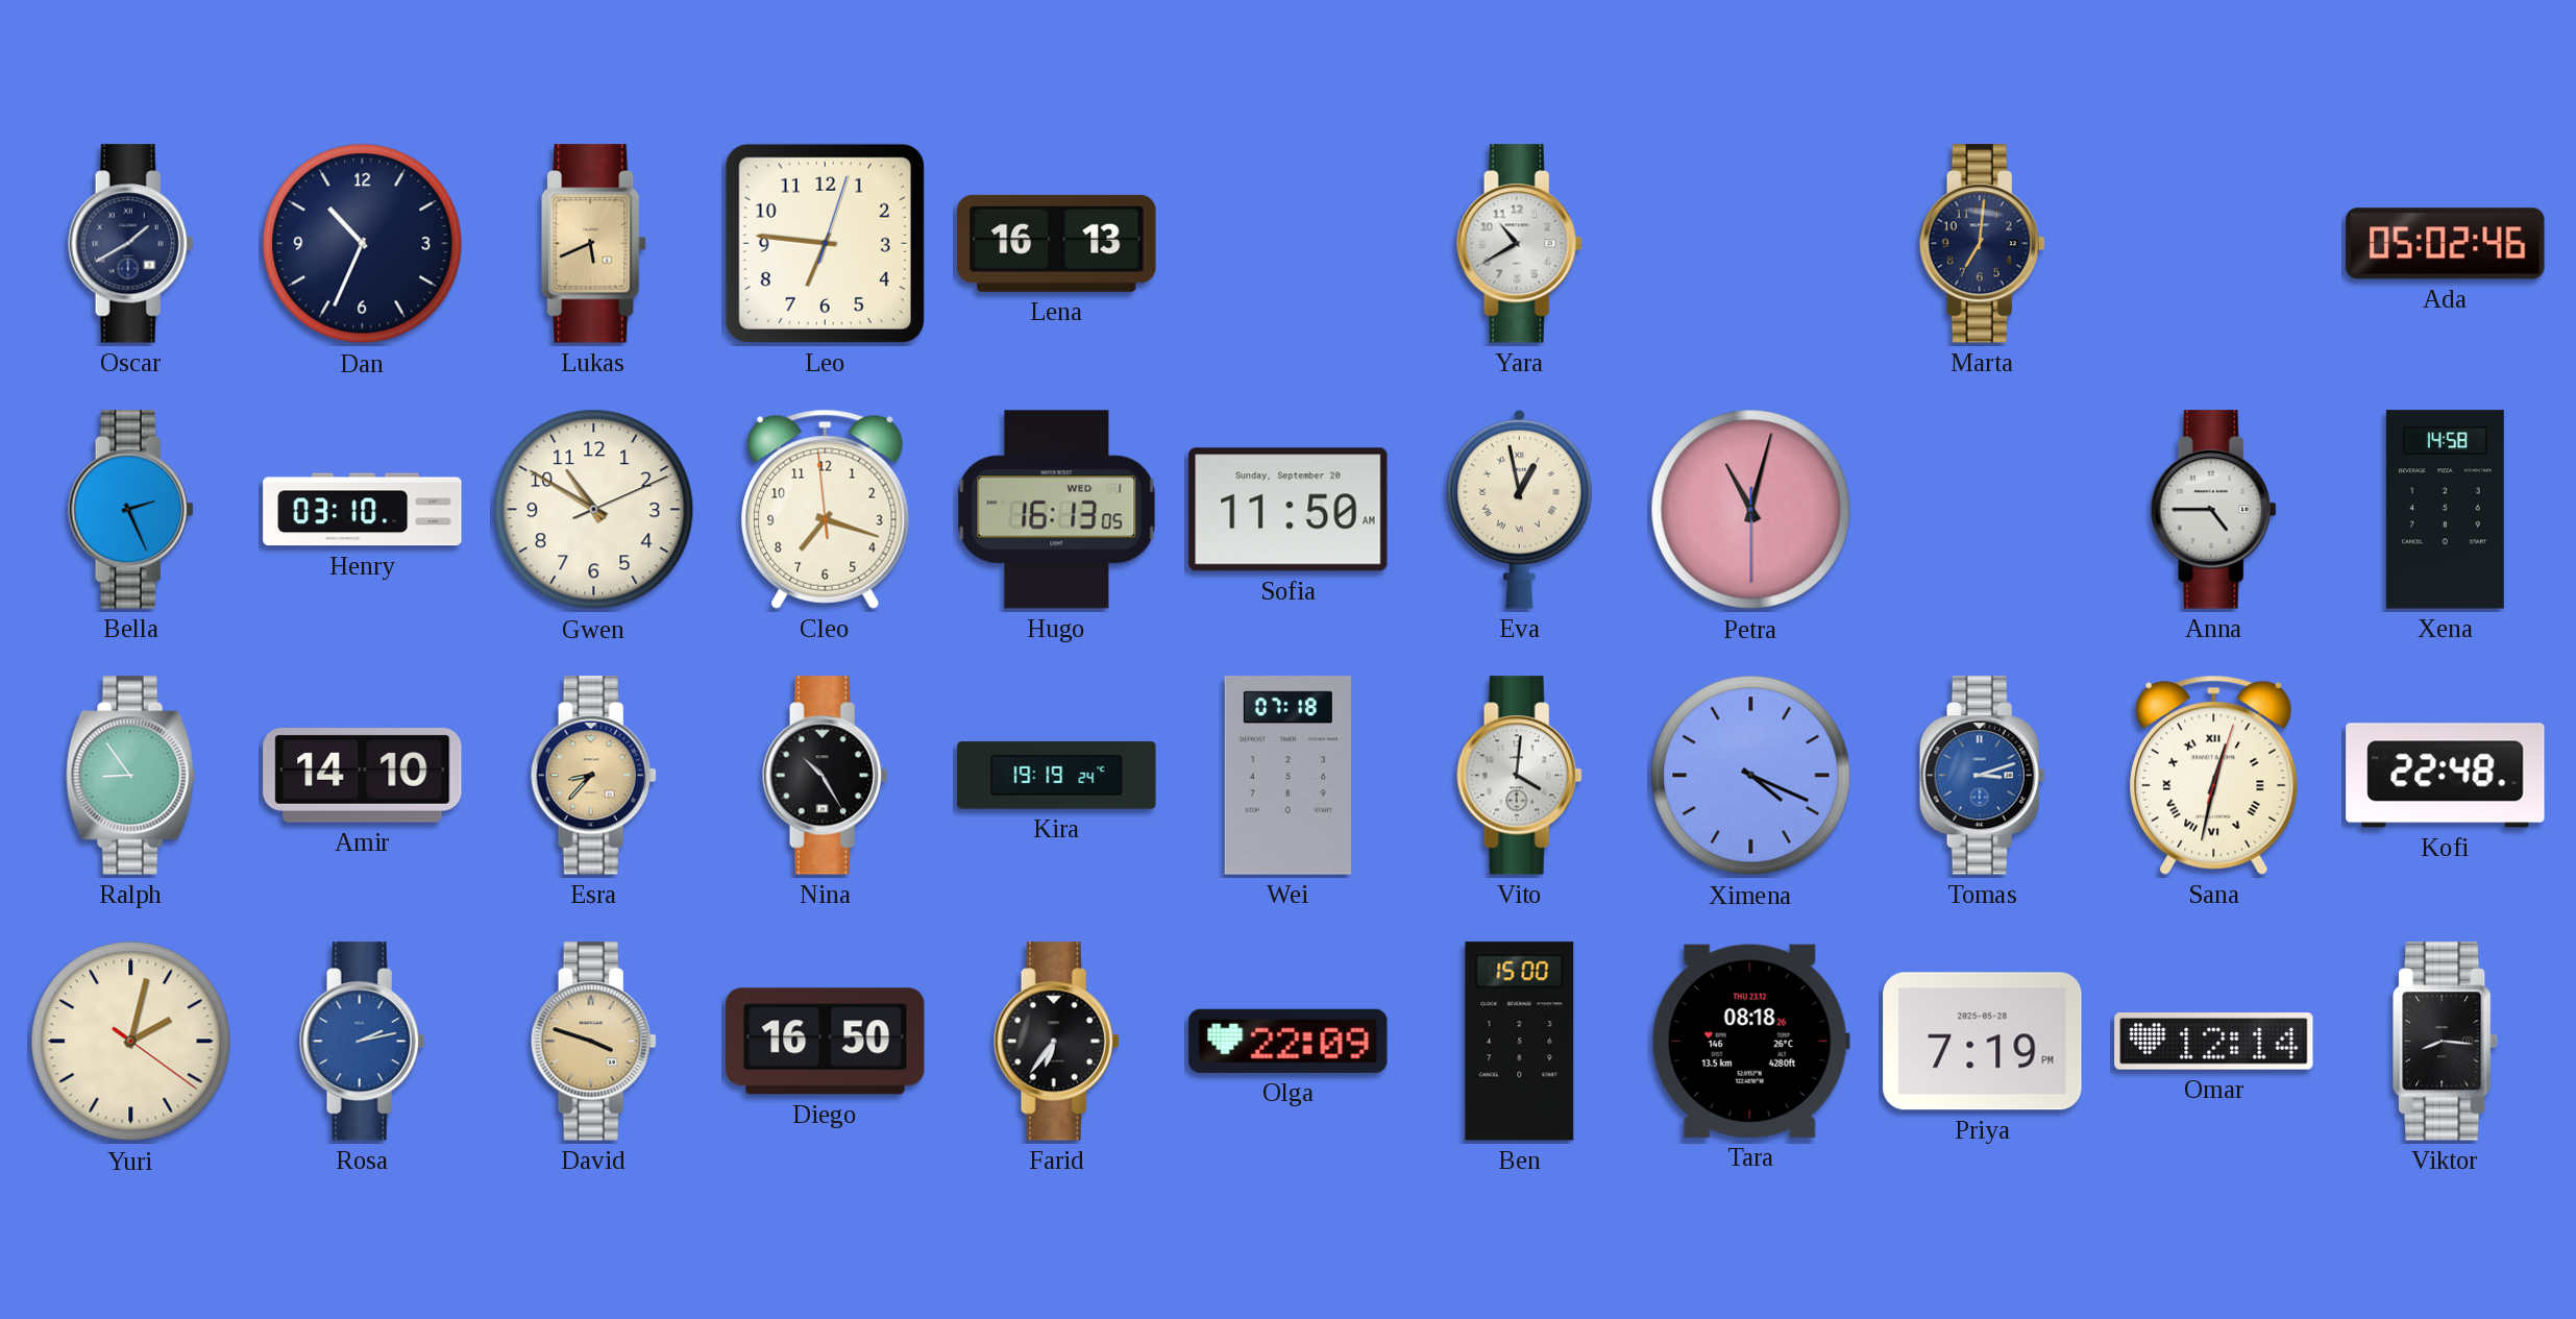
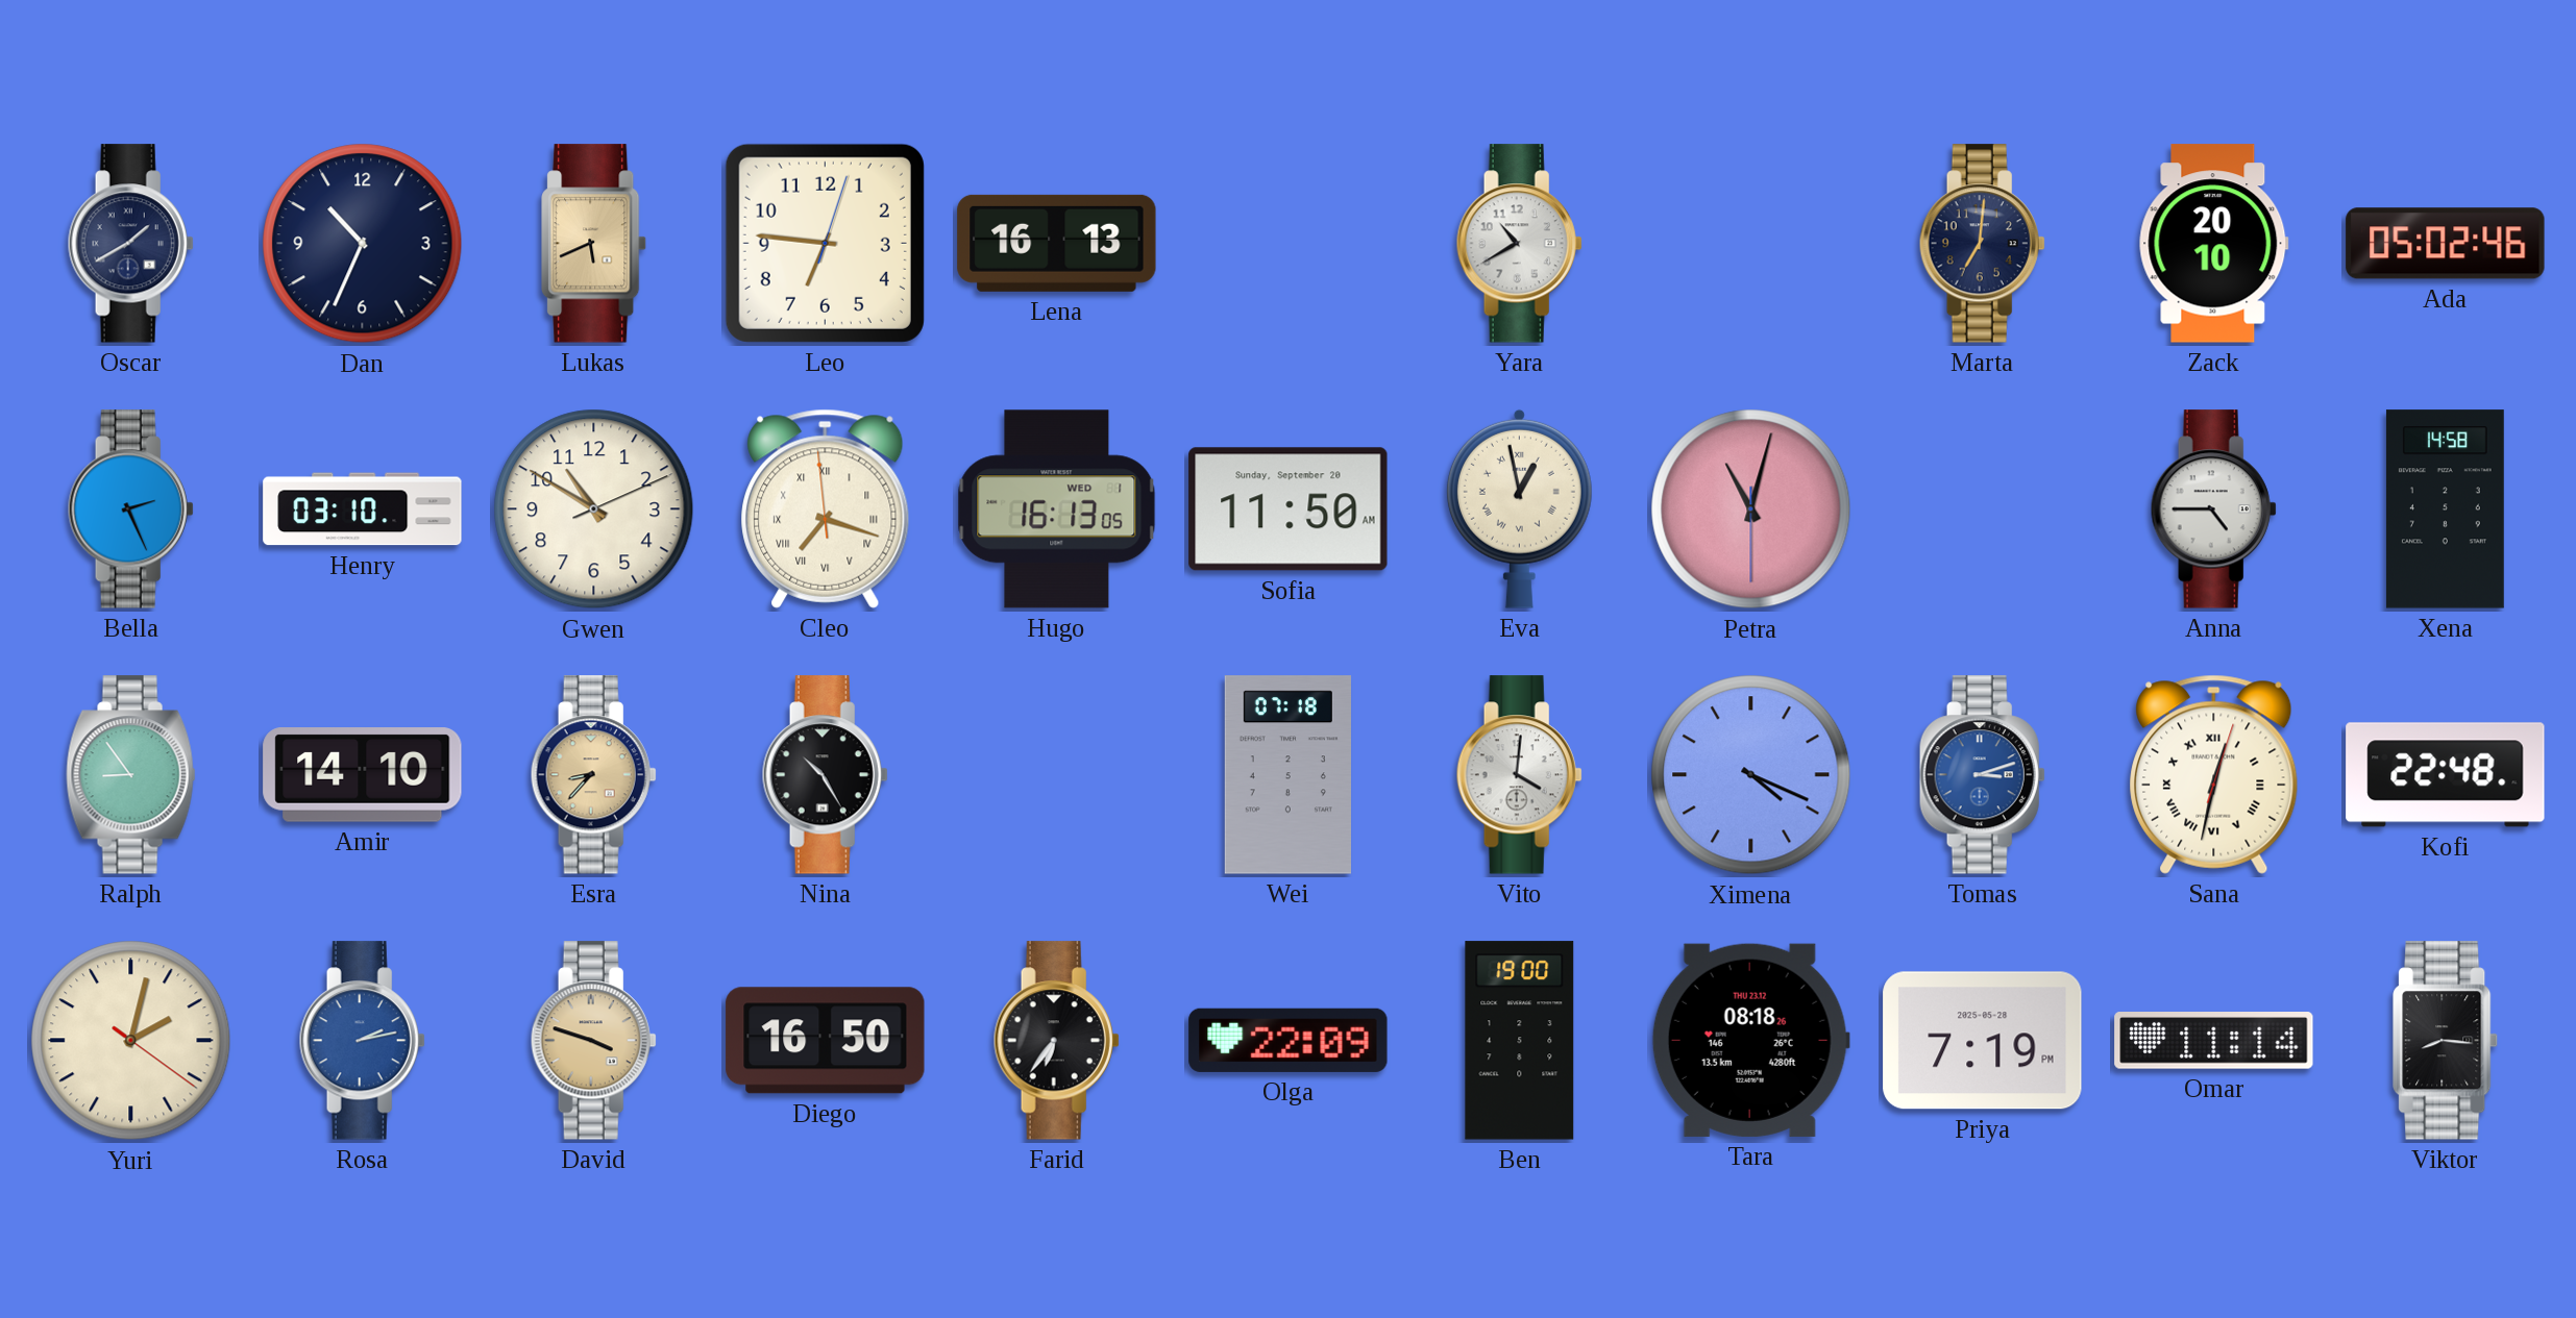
Zack: none -> 20:10 (2213, 244)
Cleo numerals: Arabic -> Roman (826, 508)
Kira: 19:19 -> none (1057, 776)
Ben: 15:00 -> 19:00 (1520, 1041)
Omar: 12:14 -> 11:14 (2214, 1041)
